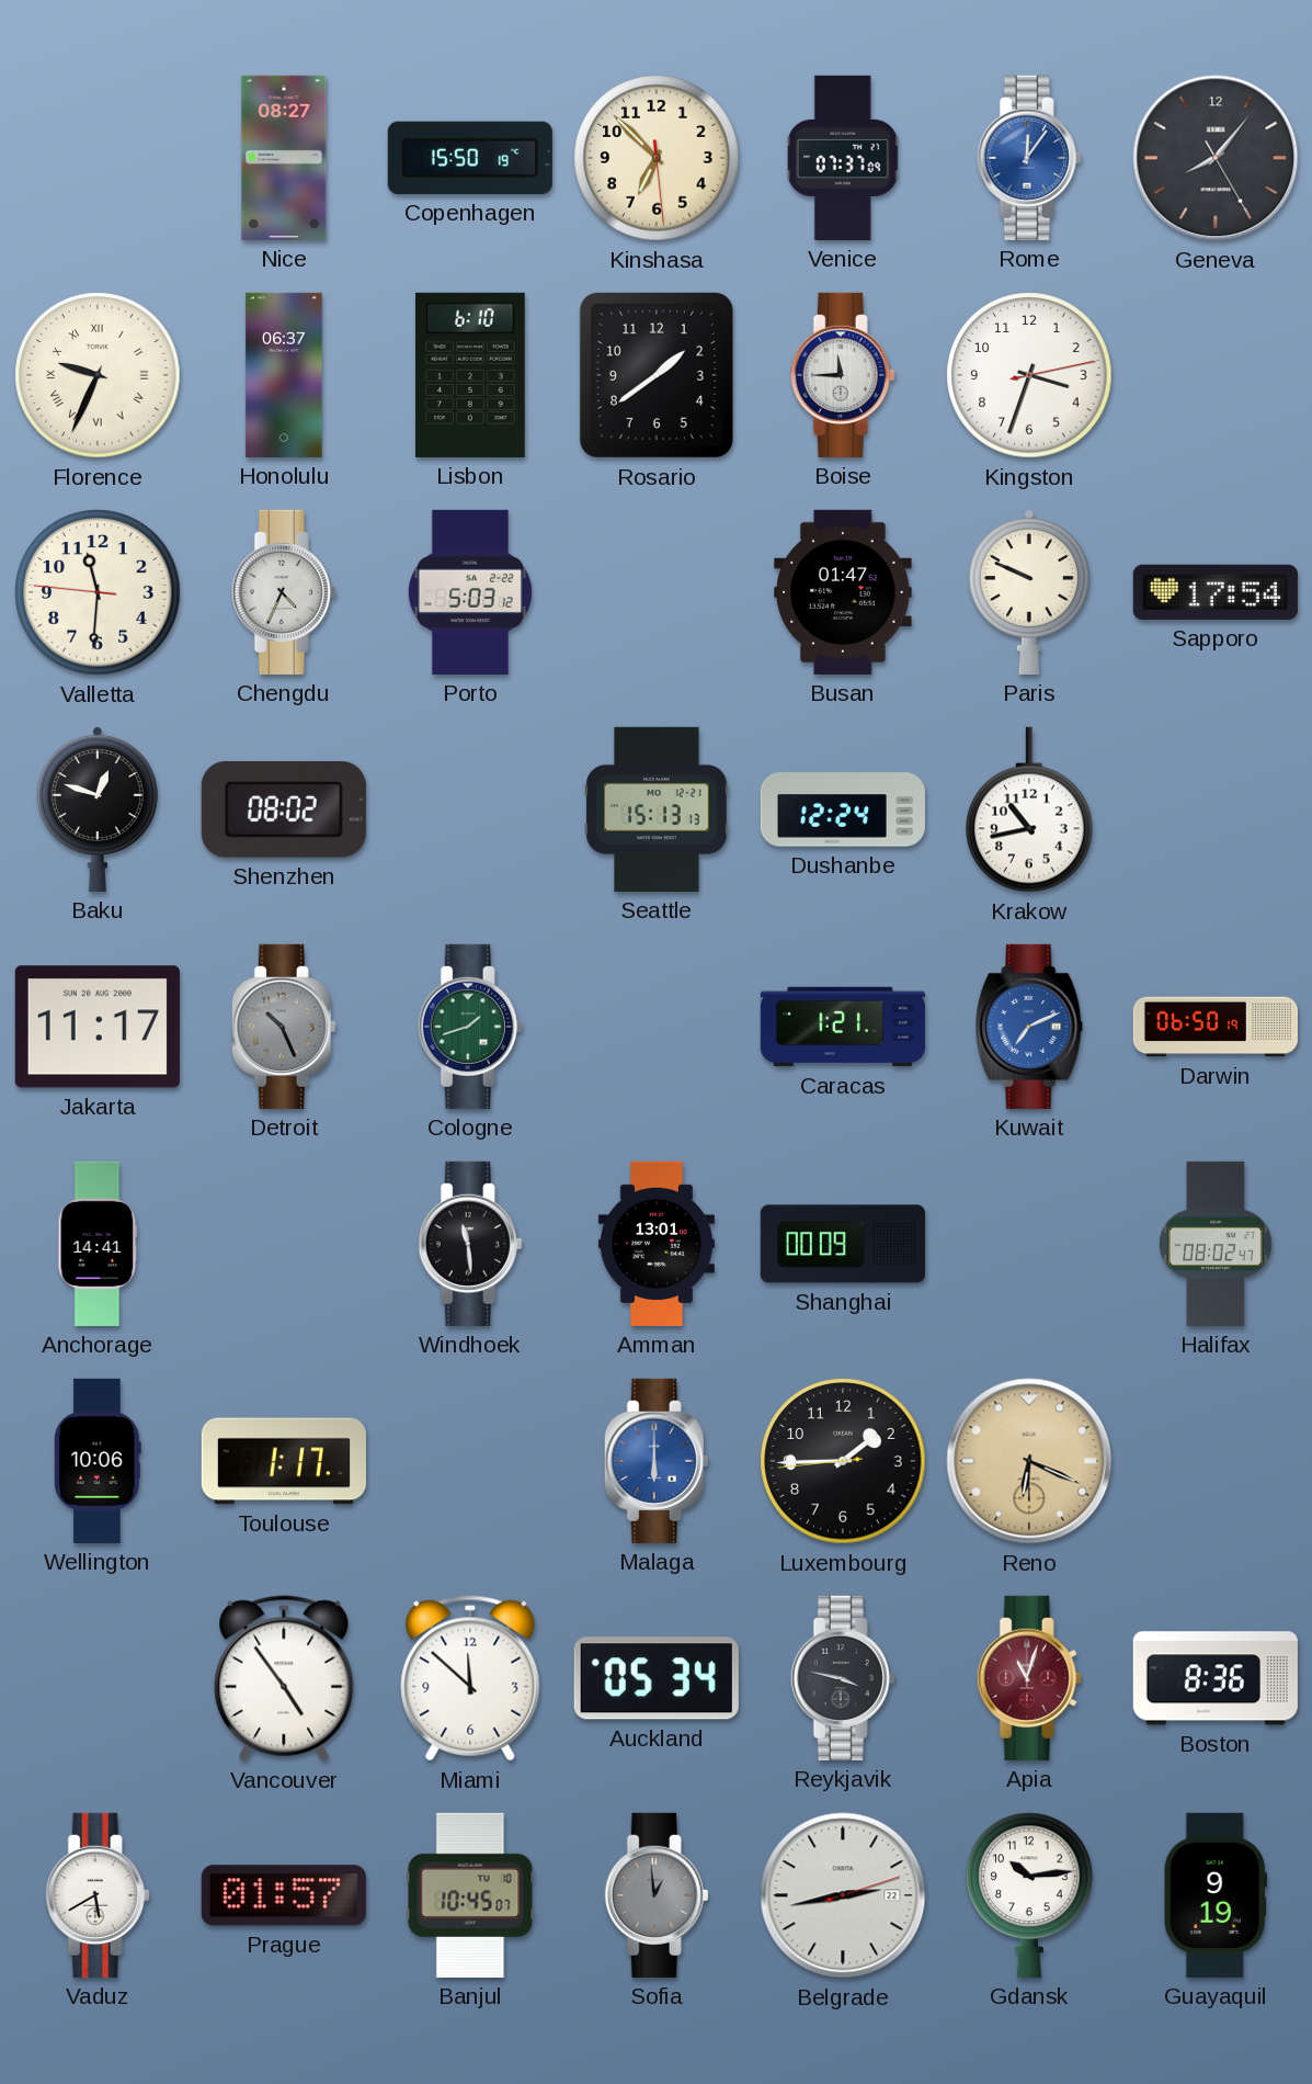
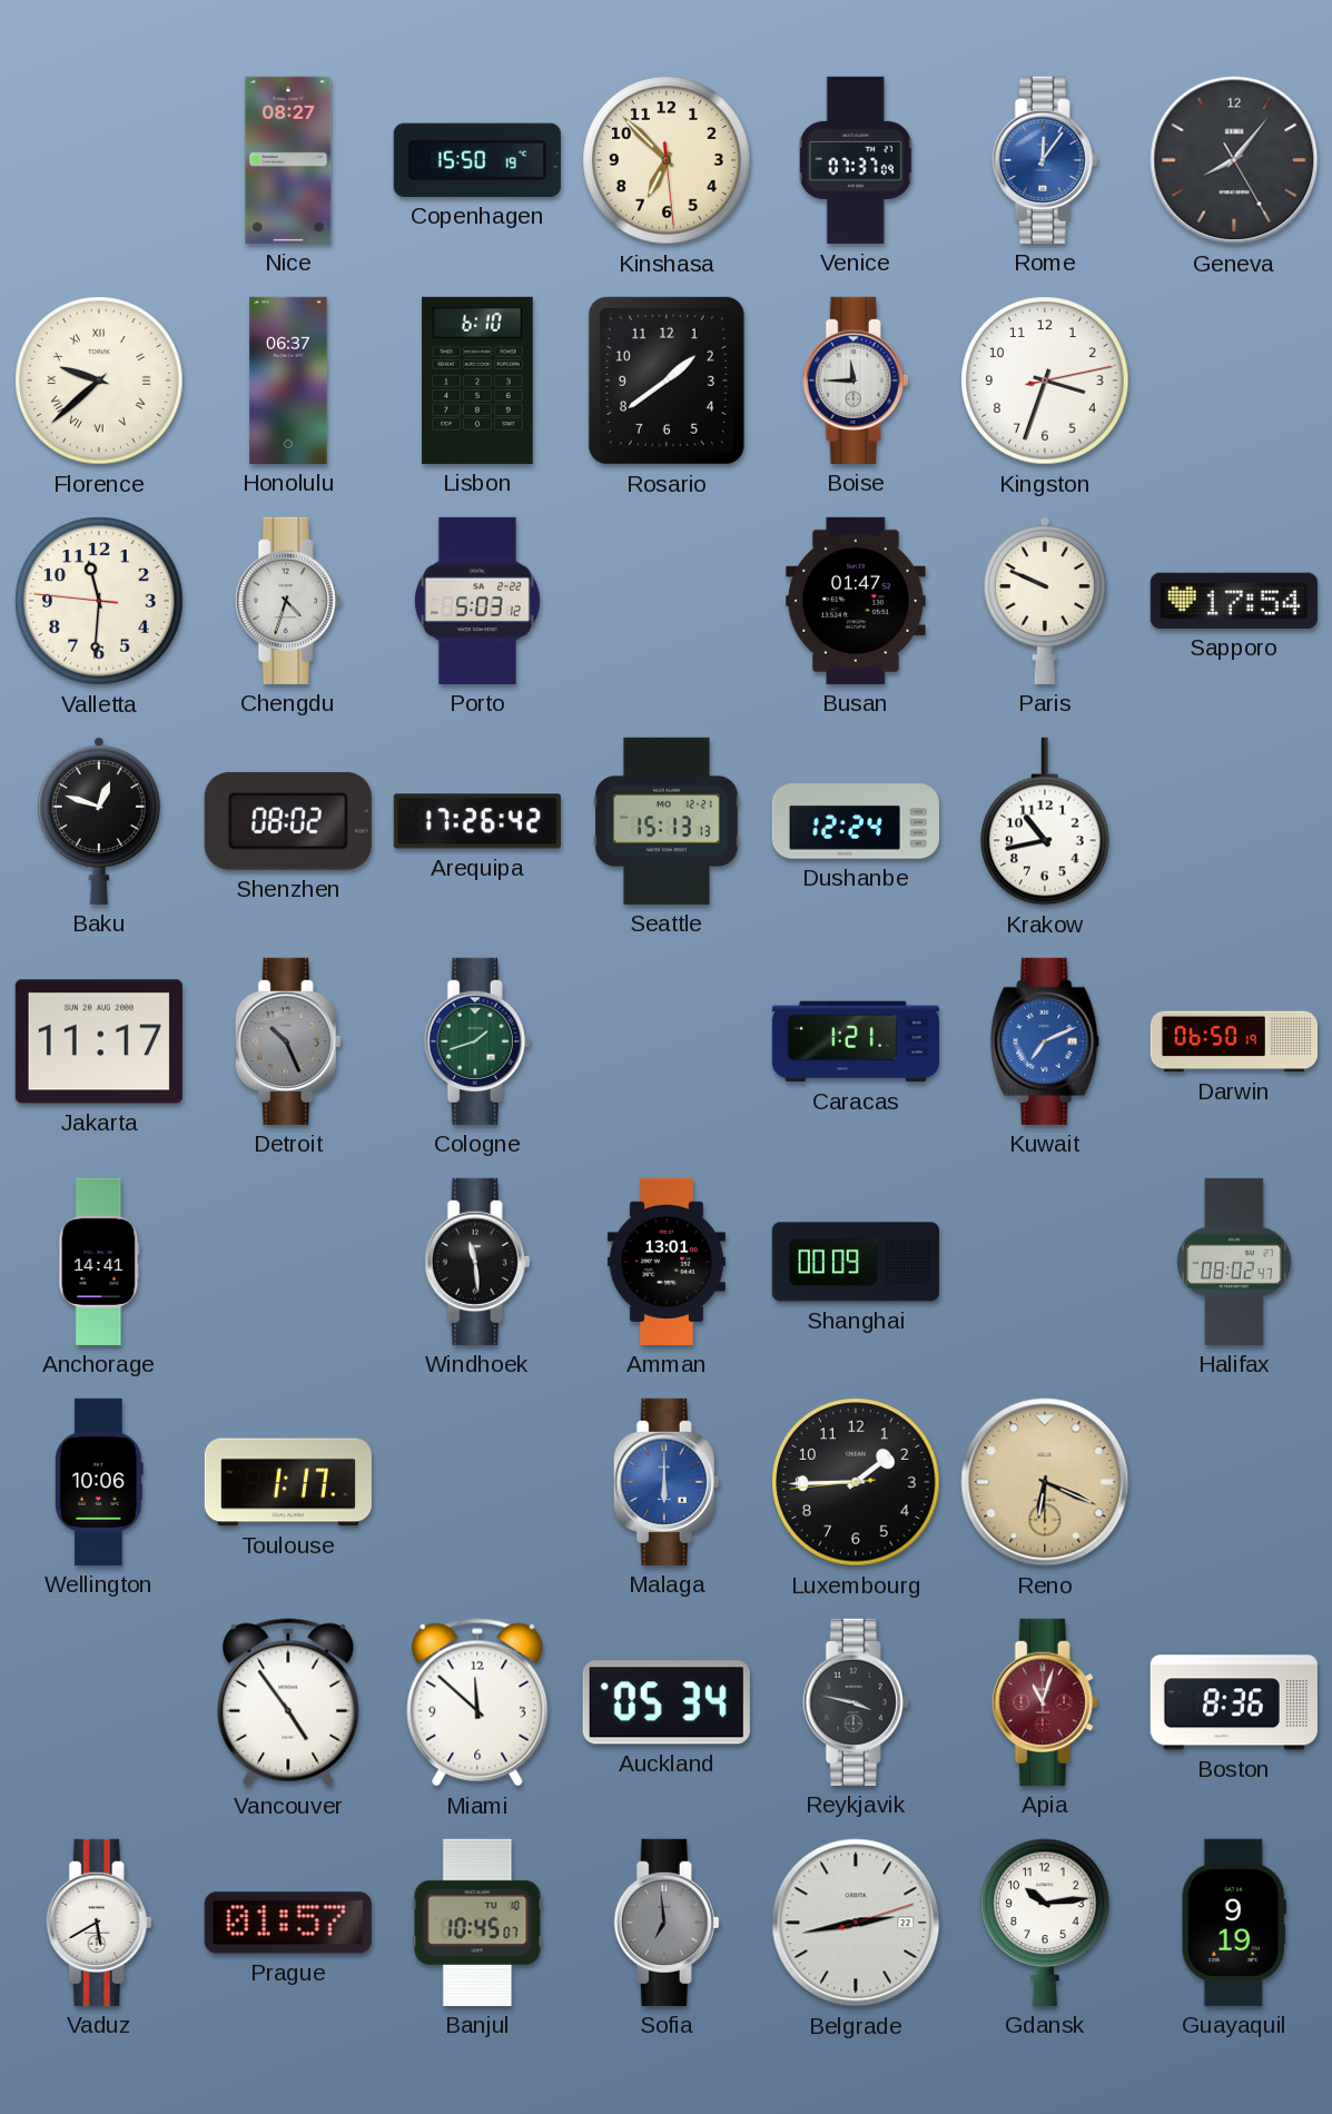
Florence: 9:34 -> 9:38 (99, 381)
Chengdu: 4:34 -> 4:33 (288, 601)
Arequipa: none -> 17:26 (477, 821)
Sofia: 12:59 -> 6:59 (667, 1923)
